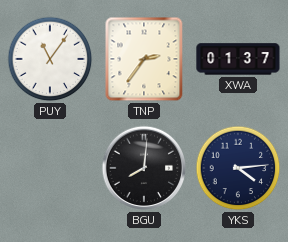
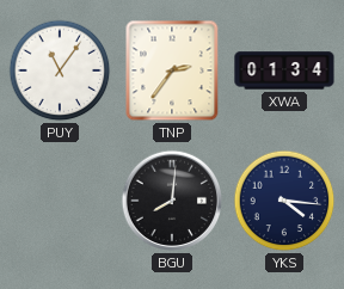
XWA: 01:37 -> 01:34 (284, 70)
YKS: 4:14 -> 4:16 (284, 201)
